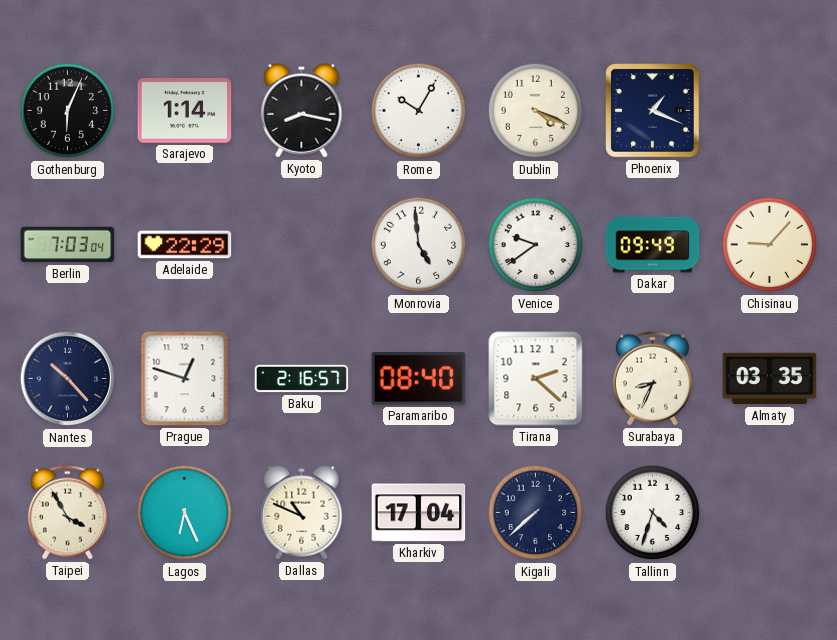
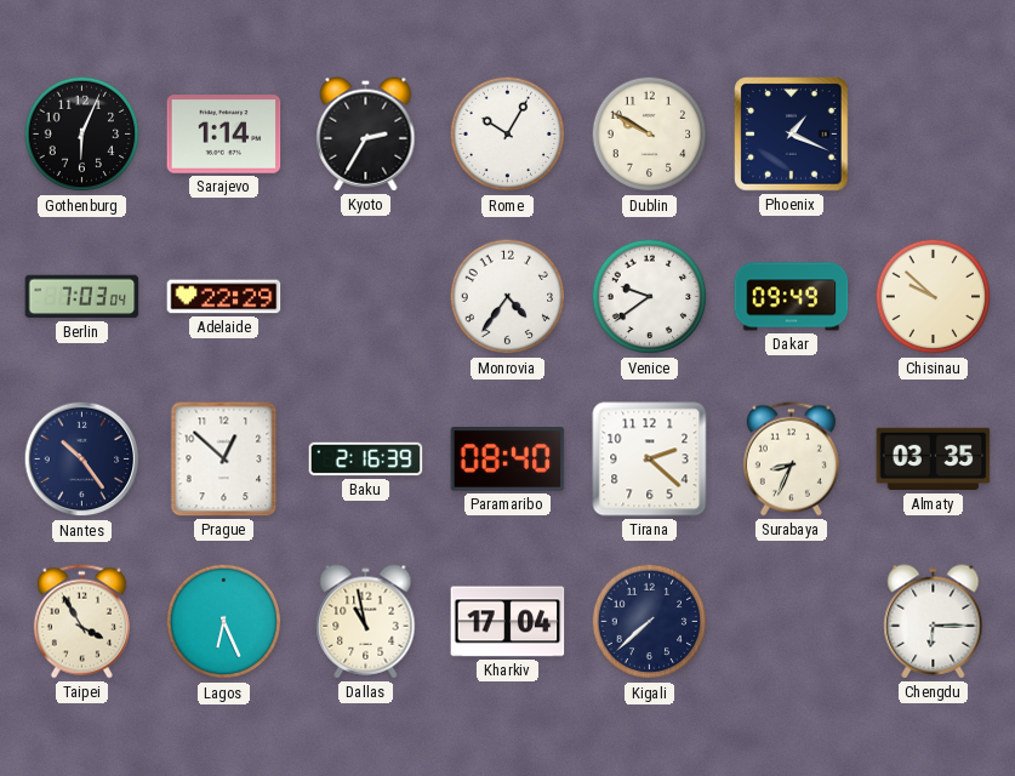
Kyoto: 8:17 -> 2:35 (366, 135)
Dublin: 4:19 -> 9:50 (650, 135)
Monrovia: 4:59 -> 4:36 (508, 297)
Chisinau: 9:07 -> 9:52 (934, 297)
Nantes: 10:23 -> 10:24 (82, 460)
Prague: 12:48 -> 12:52 (224, 460)
Baku: 2:16:57 -> 2:16:39 (366, 460)
Dallas: 10:49 -> 10:58 (366, 622)
Tallinn: 4:33 -> none (653, 513)
Chengdu: none -> 6:15 (934, 622)
